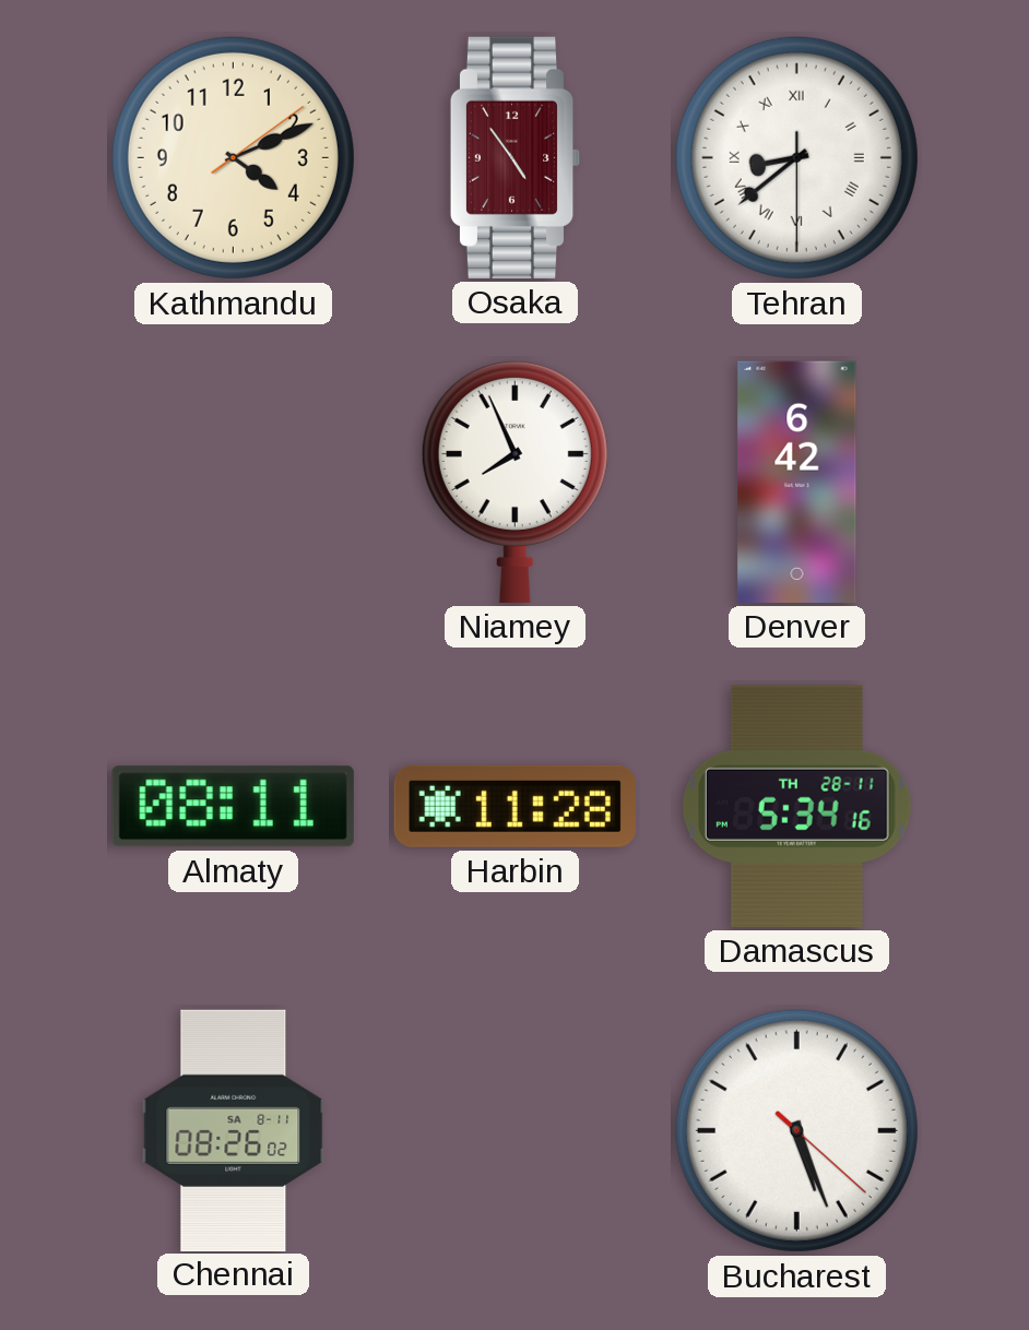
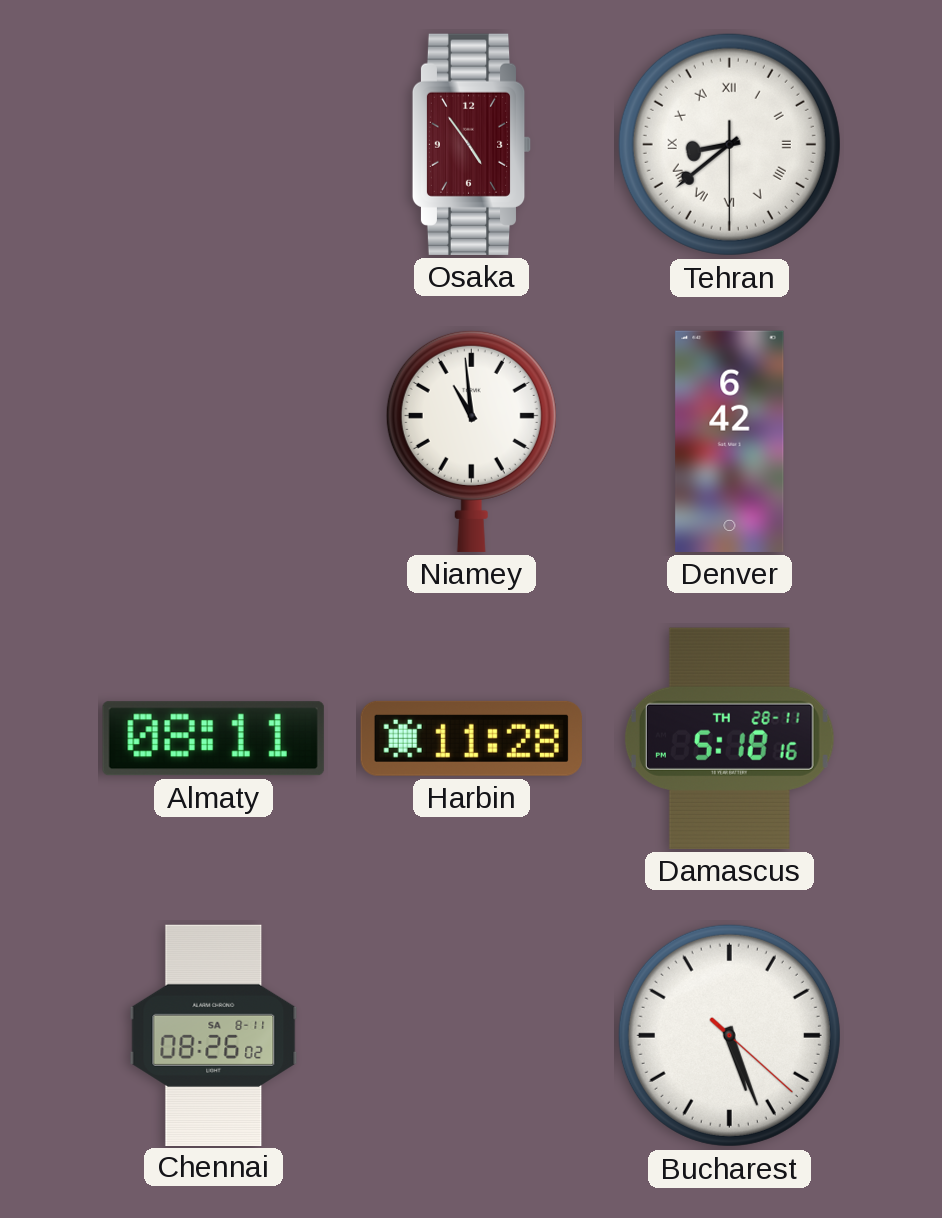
Kathmandu: 4:11 -> none (233, 157)
Niamey: 7:56 -> 10:59 (471, 441)
Damascus: 5:34 -> 5:18 (729, 738)
